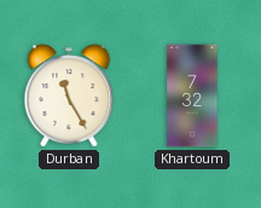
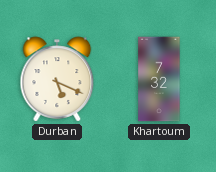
Durban: 11:25 -> 5:19 (57, 79)
